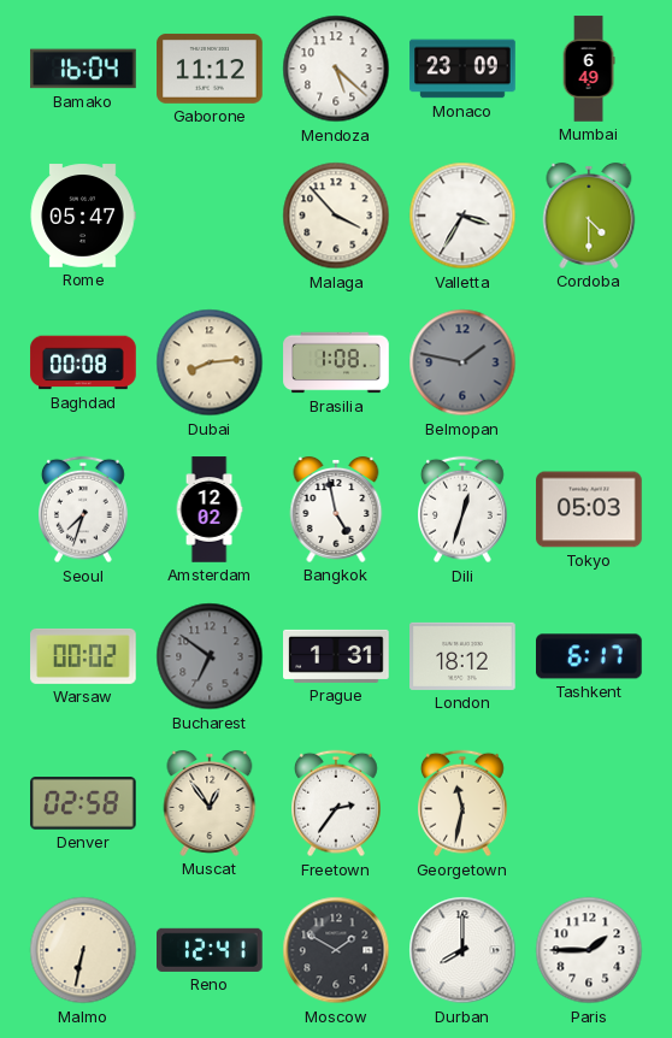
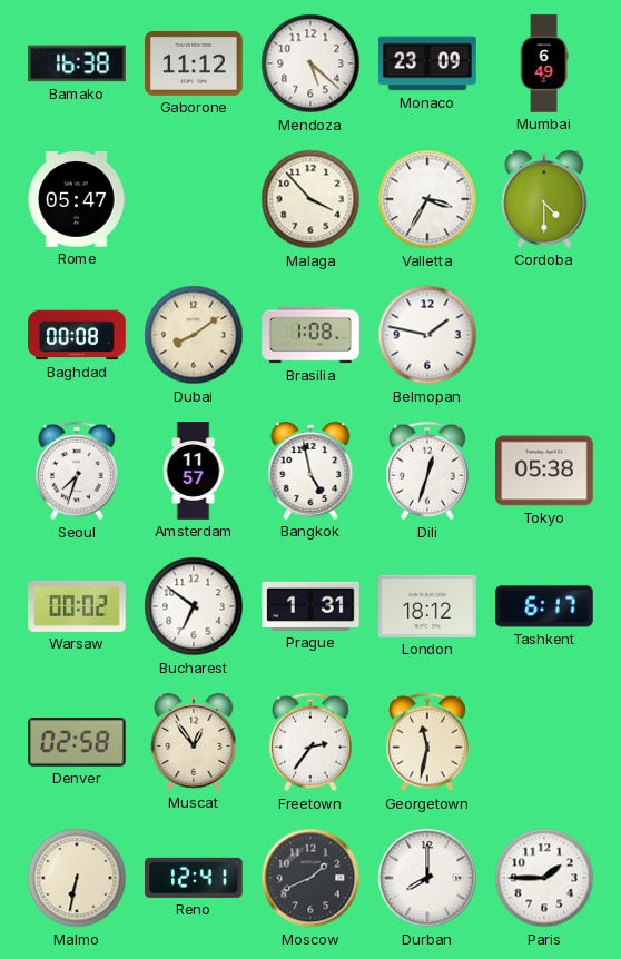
Bamako: 16:04 -> 16:38 (77, 63)
Dubai: 8:14 -> 8:09 (194, 335)
Belmopan dial: grey -> white (427, 335)
Amsterdam: 12:02 -> 11:57 (194, 471)
Tokyo: 05:03 -> 05:38 (544, 471)
Bucharest dial: grey -> white (194, 606)
Moscow: 1:50 -> 1:41 (310, 878)
